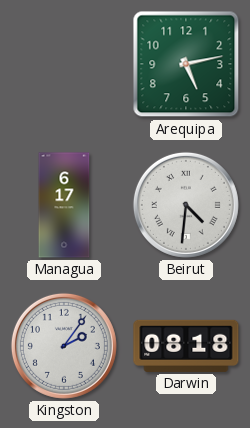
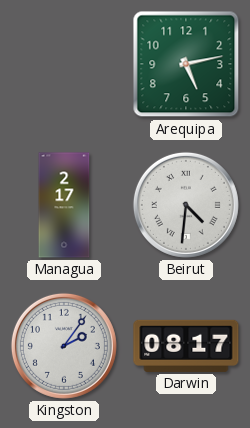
Managua: 6:17 -> 2:17 (64, 205)
Darwin: 08:18 -> 08:17 (186, 346)
